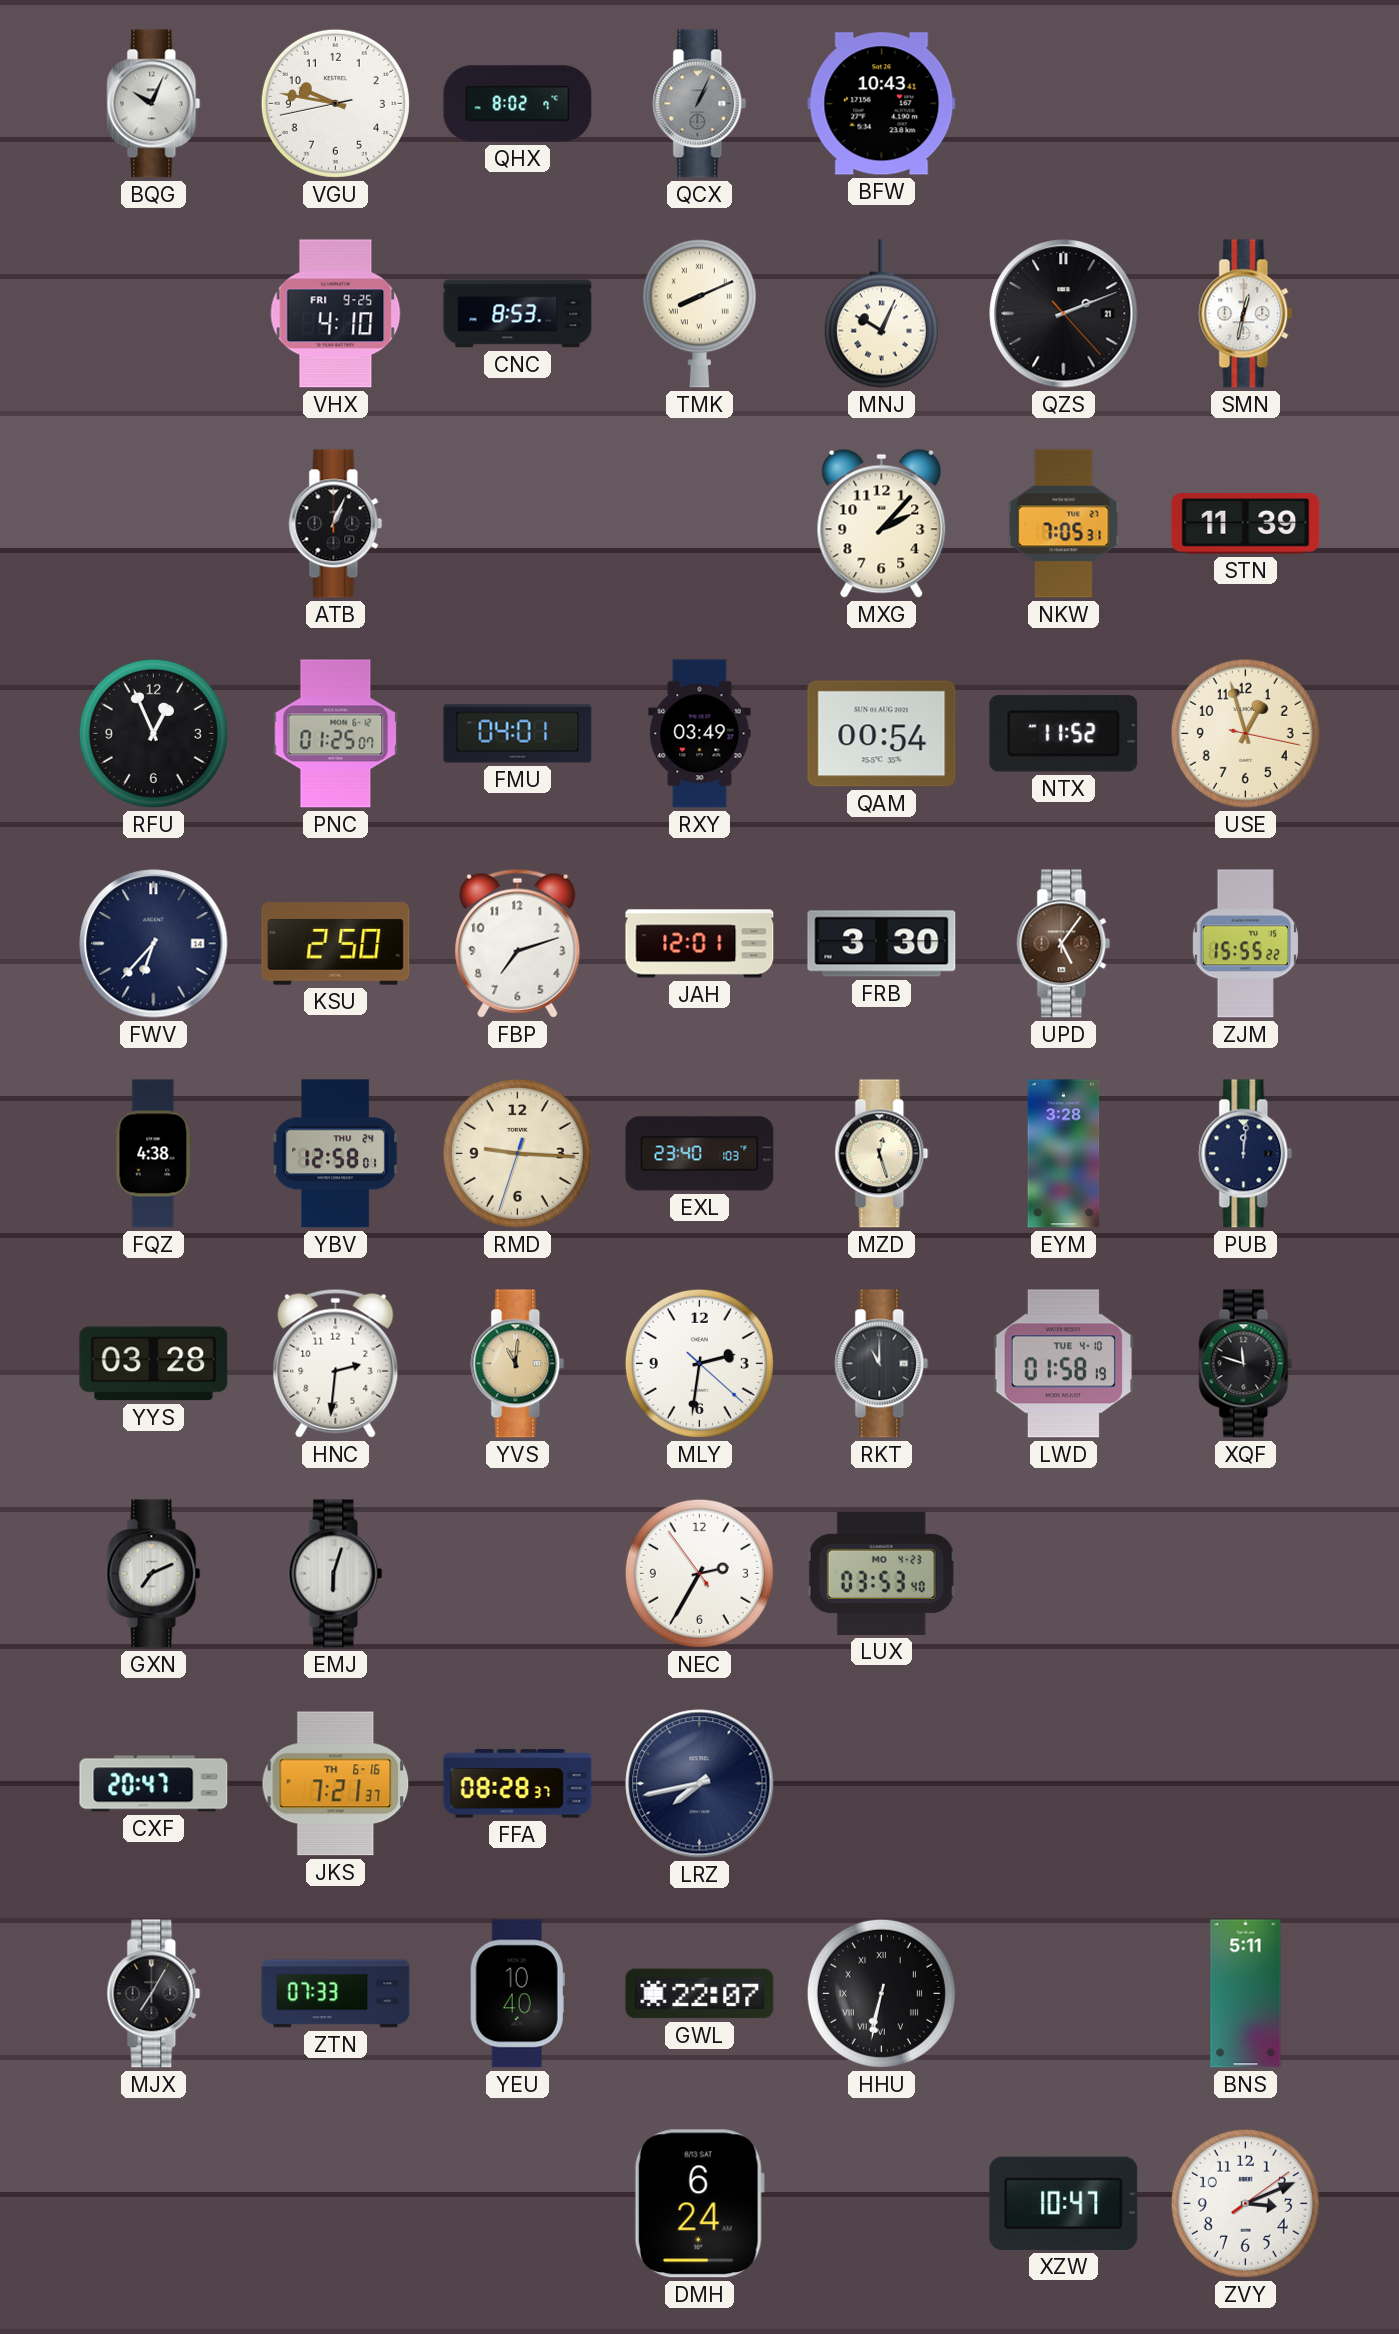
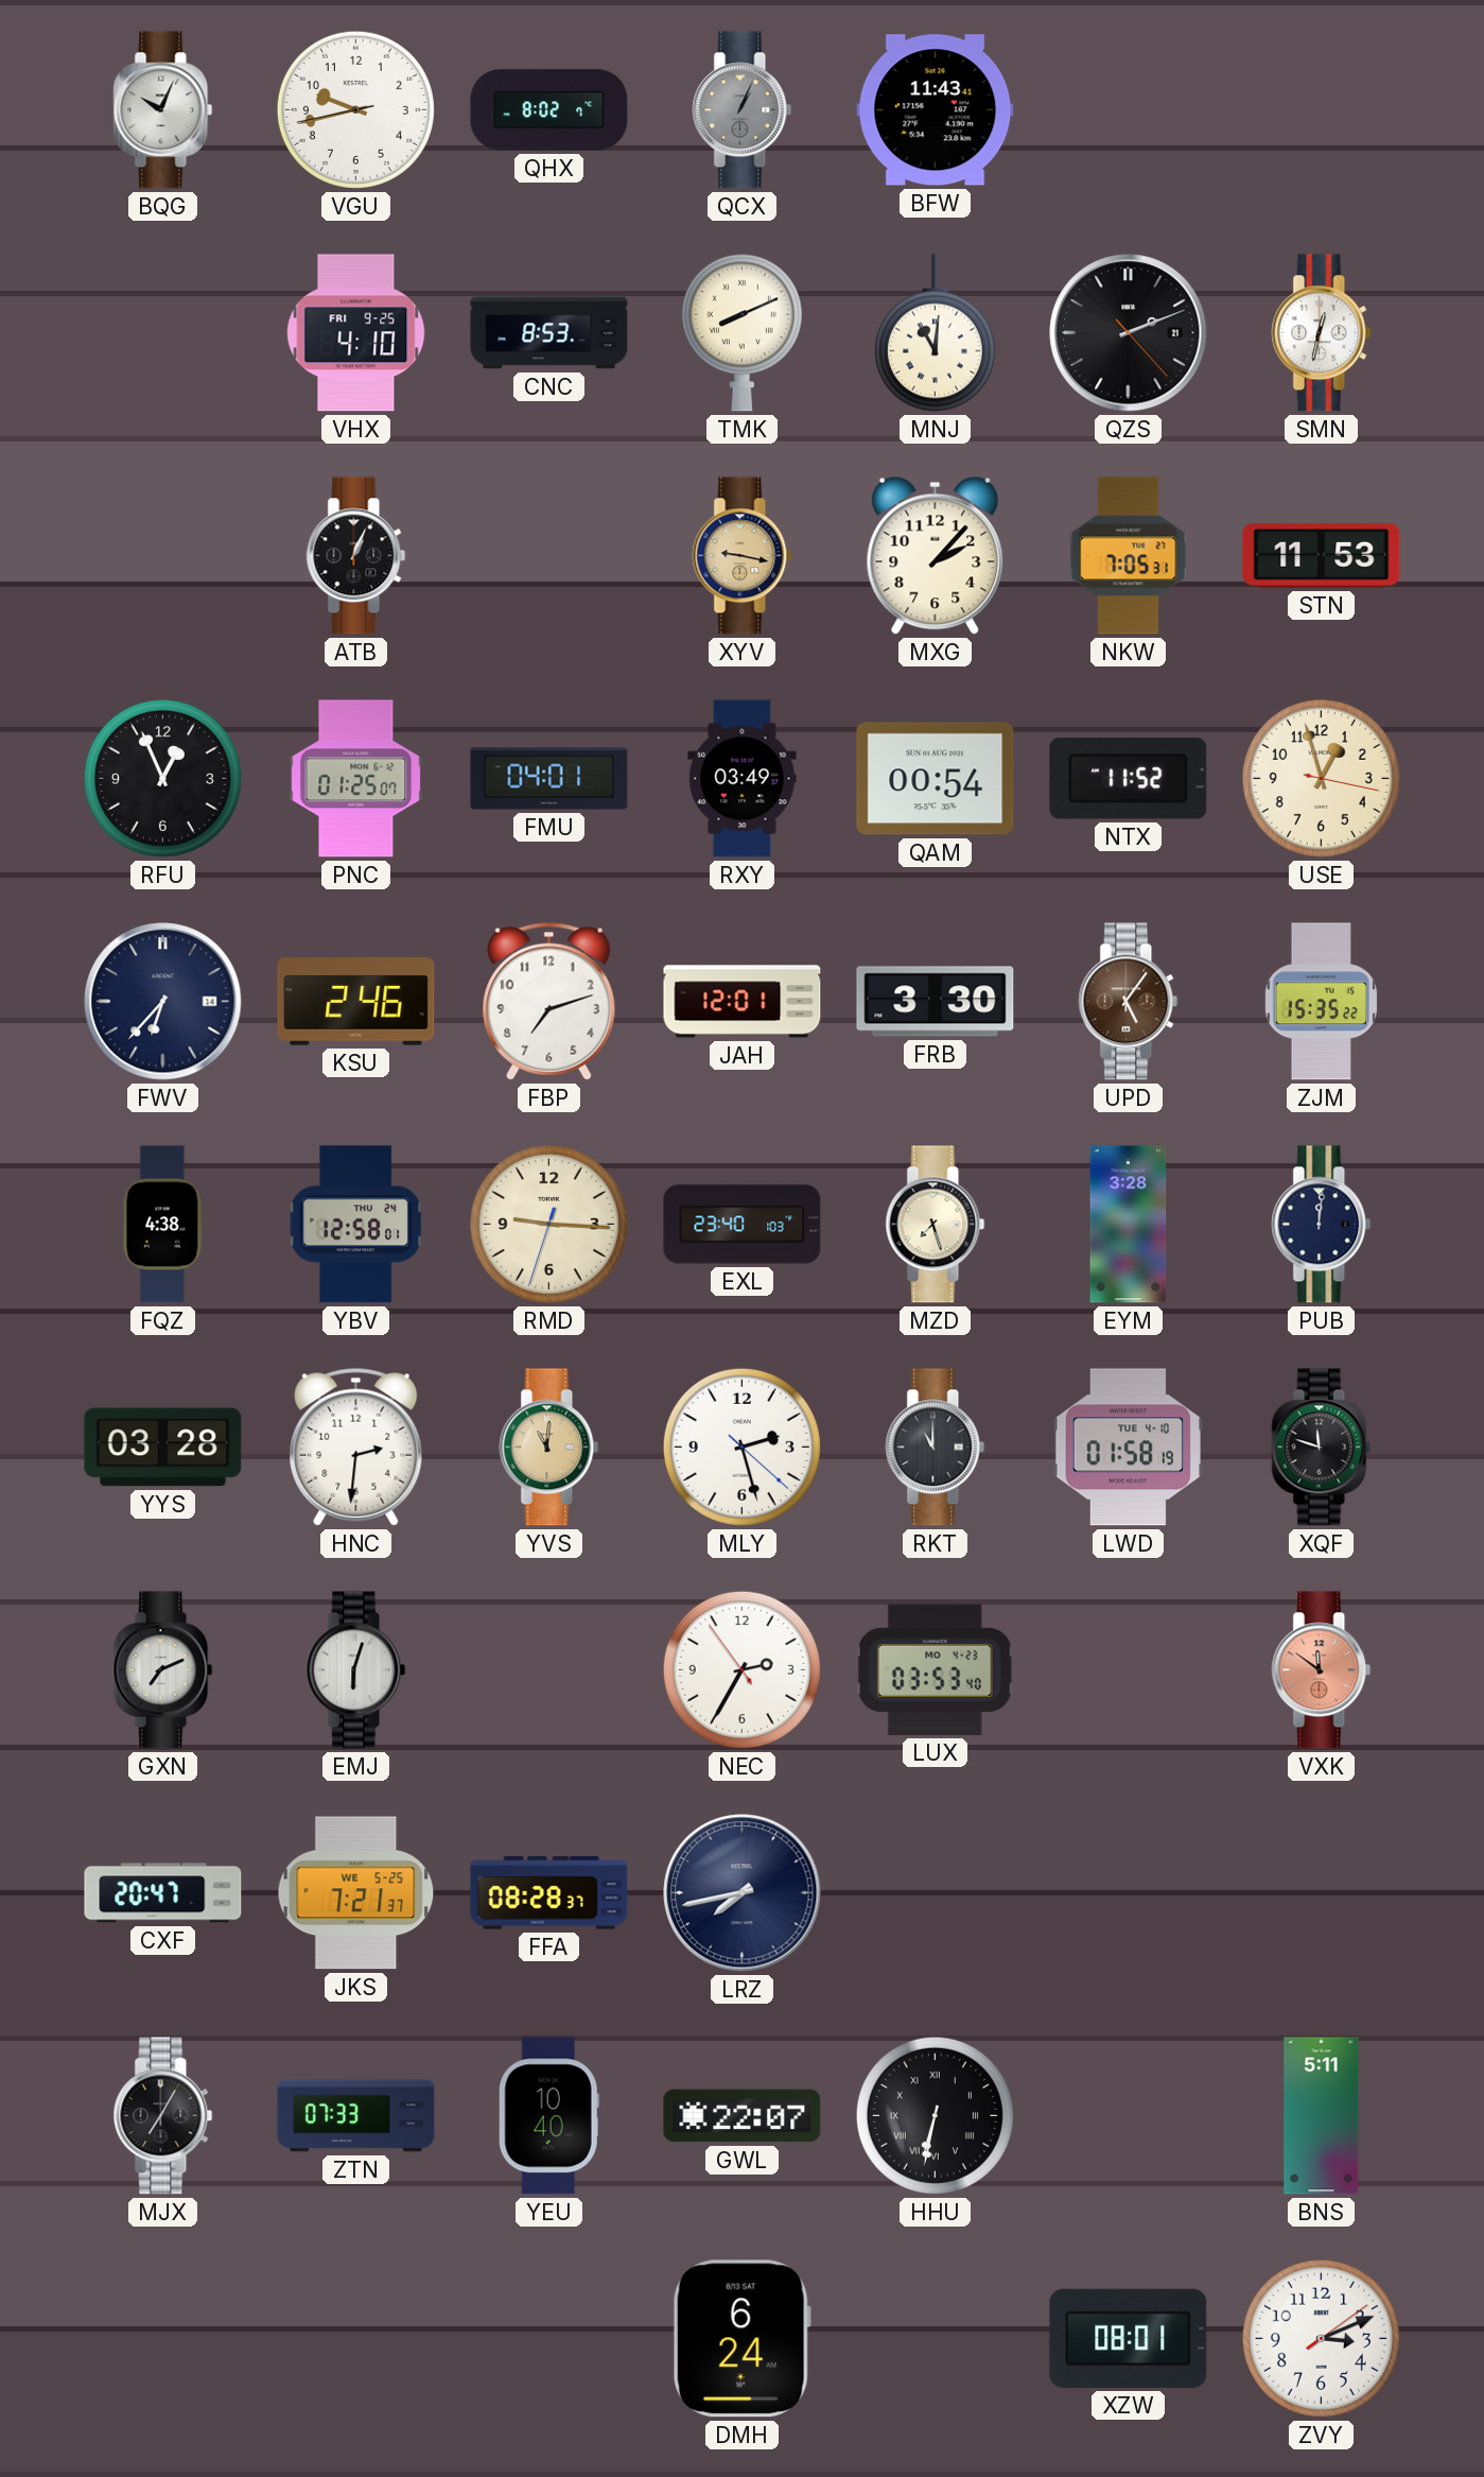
VGU: 9:46 -> 9:42 (355, 109)
BFW: 10:43 -> 11:43 (936, 110)
MNJ: 10:04 -> 11:01 (935, 333)
XYV: none -> 9:17 (743, 556)
STN: 11:39 -> 11:53 (1322, 556)
KSU: 2:50 -> 2:46 (356, 1002)
ZJM: 15:55 -> 15:35 (1321, 1002)
MZD: 12:27 -> 7:27 (936, 1225)
MLY: 2:31 -> 2:27 (741, 1447)
VXK: none -> 11:51 (1322, 1670)
JKS date: TH 6-16 -> WE 5-25 (356, 1893)
XZW: 10:47 -> 08:01 (1129, 2338)
